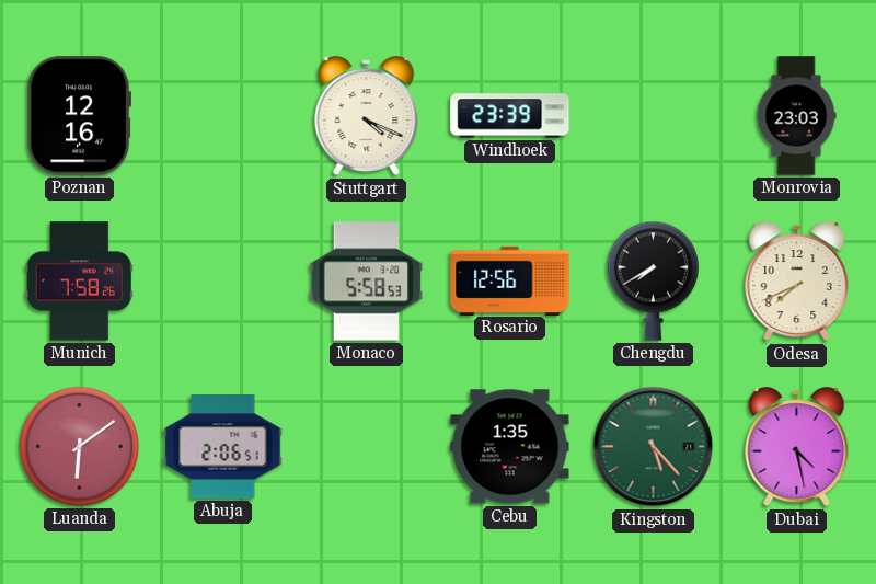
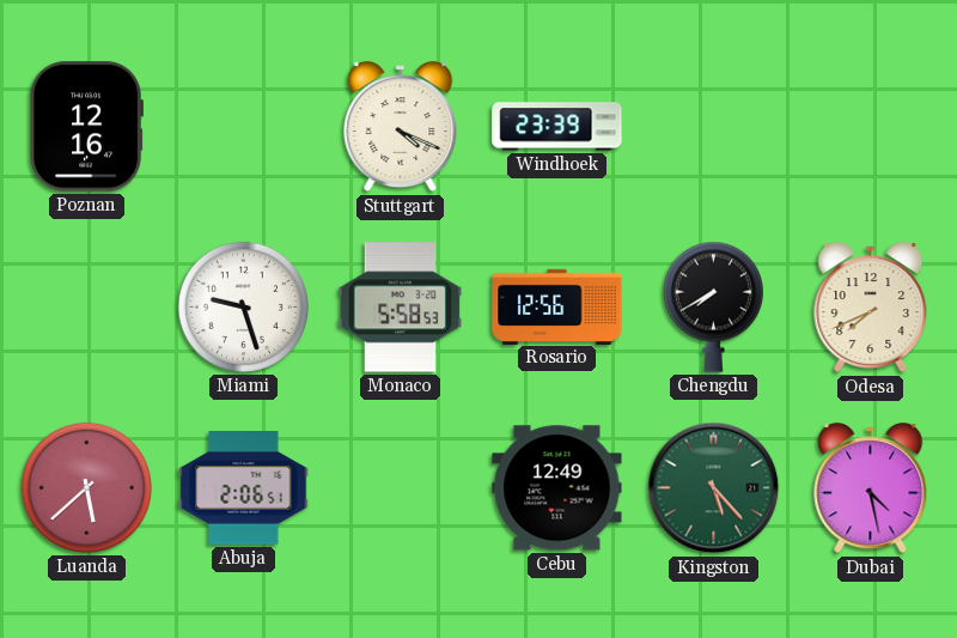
Monrovia: 23:03 -> none (796, 116)
Munich: 7:58 -> none (79, 282)
Miami: none -> 9:27 (243, 306)
Luanda: 6:09 -> 5:38 (86, 487)
Cebu: 1:35 -> 12:49 (557, 488)
